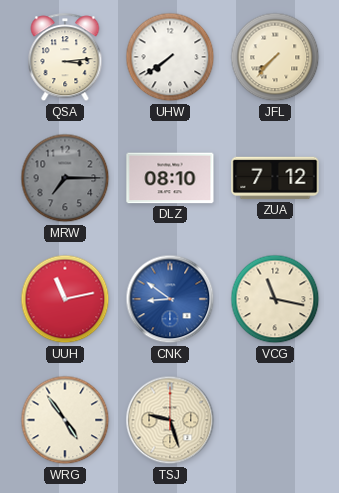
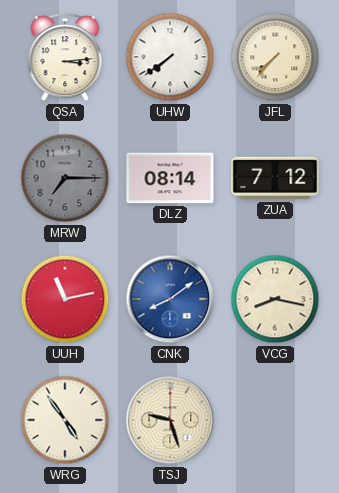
DLZ: 08:10 -> 08:14 (170, 178)
CNK: 8:51 -> 8:09 (170, 299)
VCG: 11:17 -> 8:17 (275, 299)
